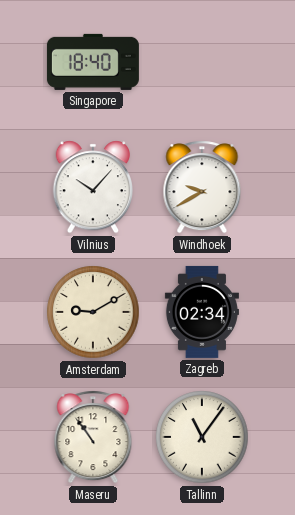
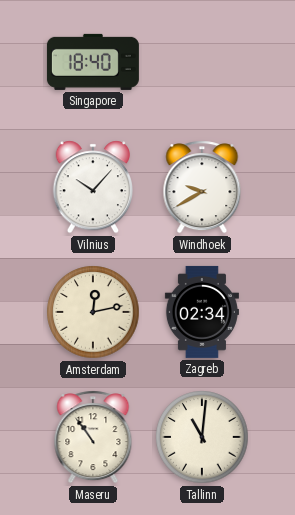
Amsterdam: 9:10 -> 12:13 (93, 312)
Tallinn: 11:06 -> 11:01 (202, 437)
